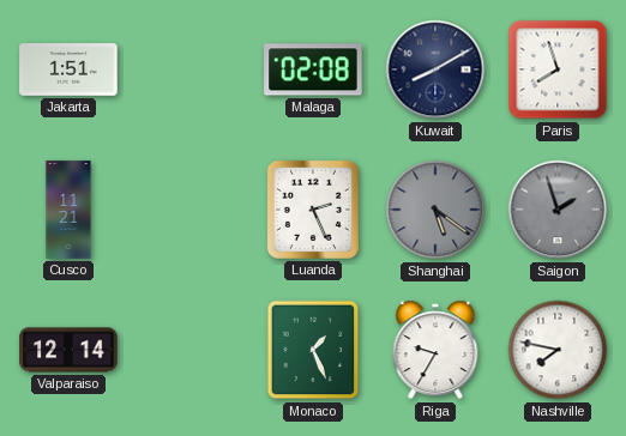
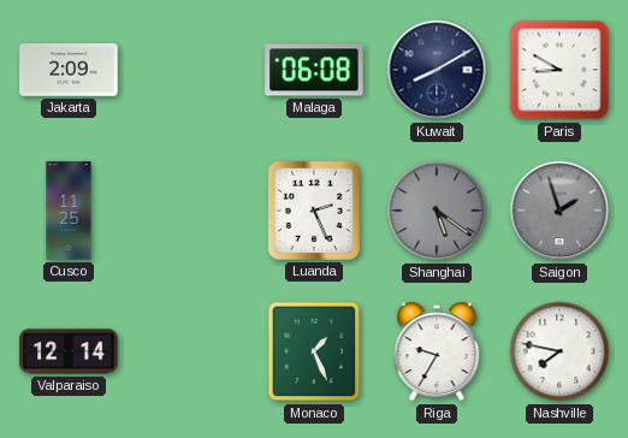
Jakarta: 1:51 -> 2:09 (69, 70)
Malaga: 02:08 -> 06:08 (314, 70)
Paris: 7:57 -> 8:50 (559, 70)
Cusco: 11:21 -> 11:25 (69, 211)
